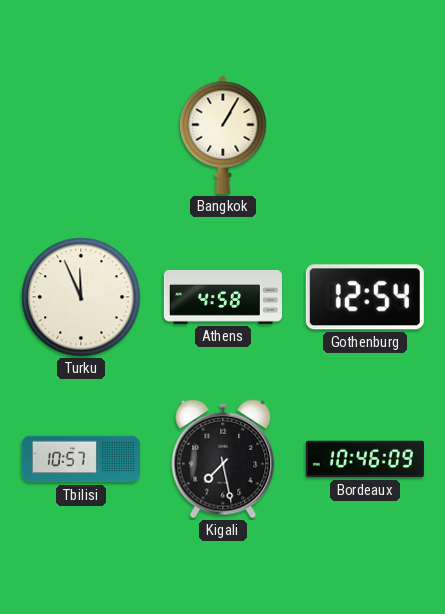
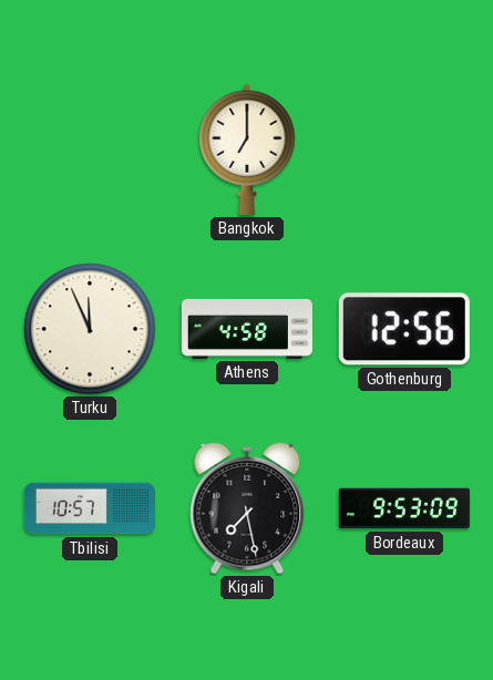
Bangkok: 1:05 -> 7:00 (247, 150)
Gothenburg: 12:54 -> 12:56 (404, 329)
Bordeaux: 10:46 -> 9:53 (404, 508)
